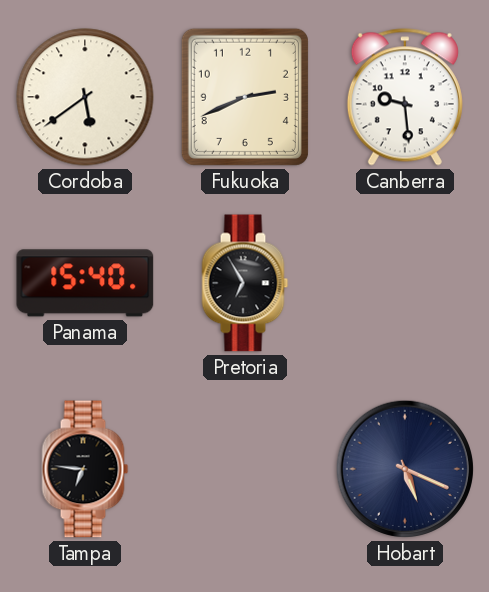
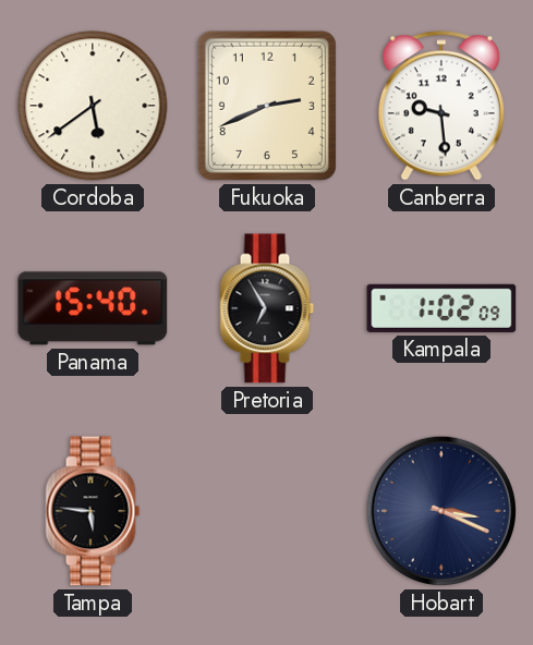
Kampala: none -> 1:02 (441, 308)
Tampa: 6:46 -> 5:46 (93, 511)
Hobart: 5:19 -> 3:19 (441, 511)
